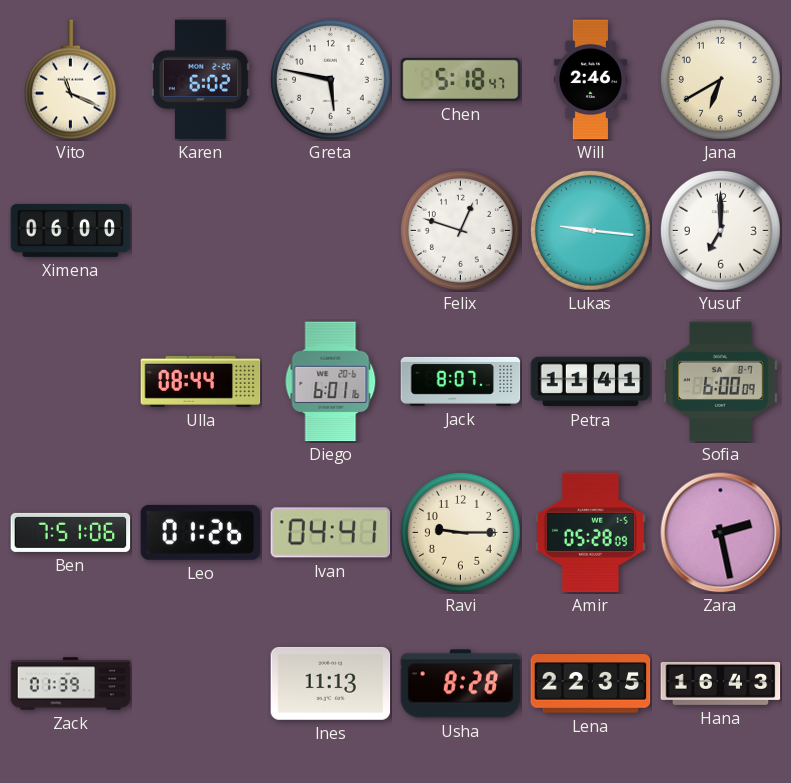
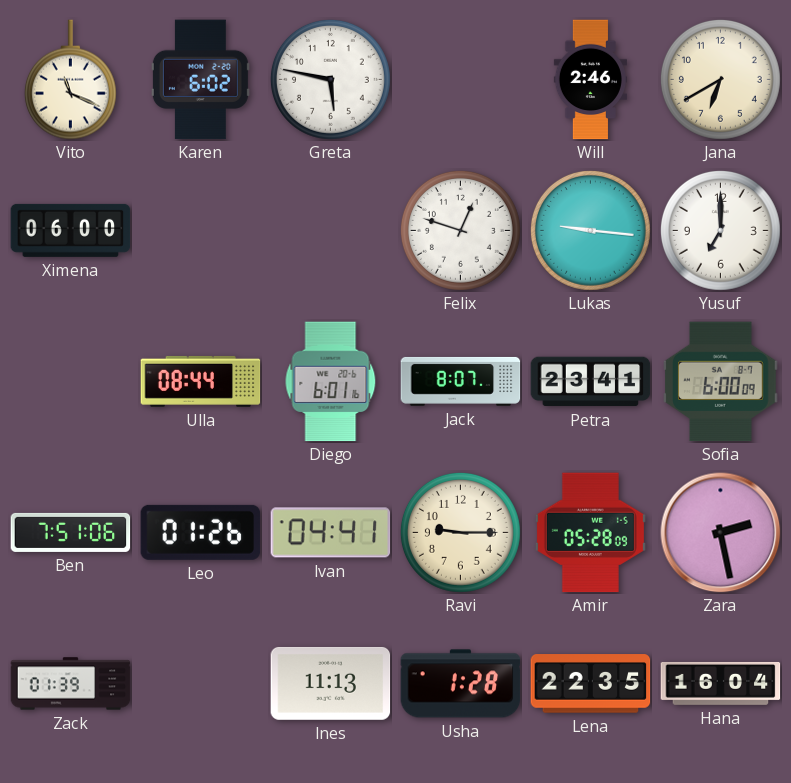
Chen: 5:18 -> none (461, 79)
Petra: 11:41 -> 23:41 (591, 382)
Usha: 8:28 -> 1:28 (461, 684)
Hana: 16:43 -> 16:04 (721, 683)
